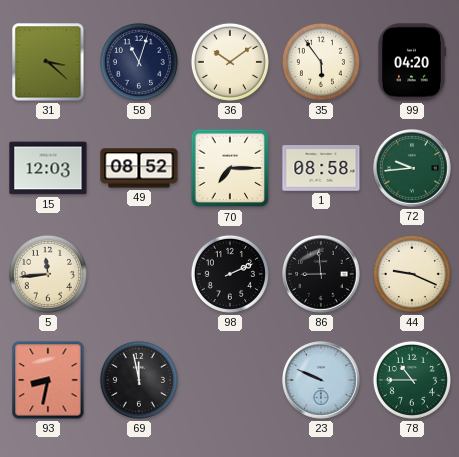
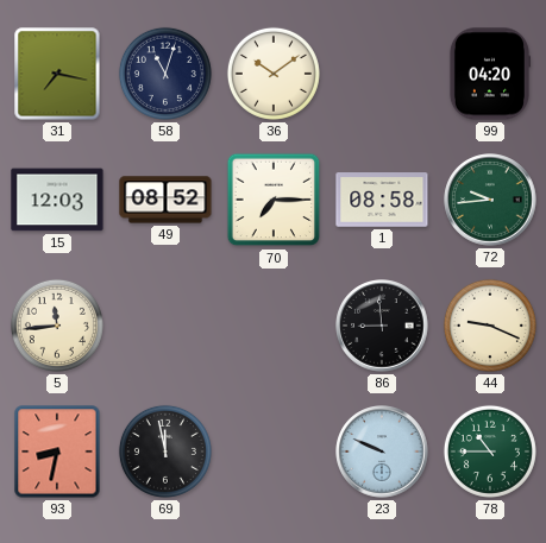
31: 3:22 -> 7:17 (57, 74)
35: 5:54 -> none (321, 62)
98: 2:11 -> none (230, 274)
